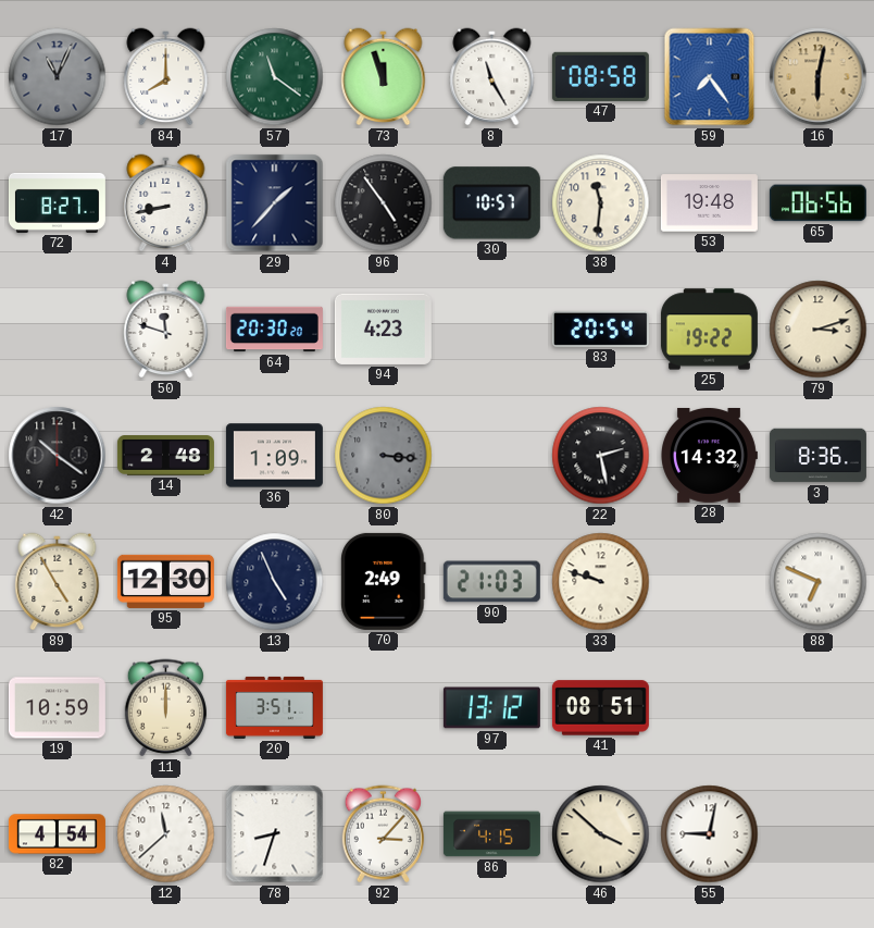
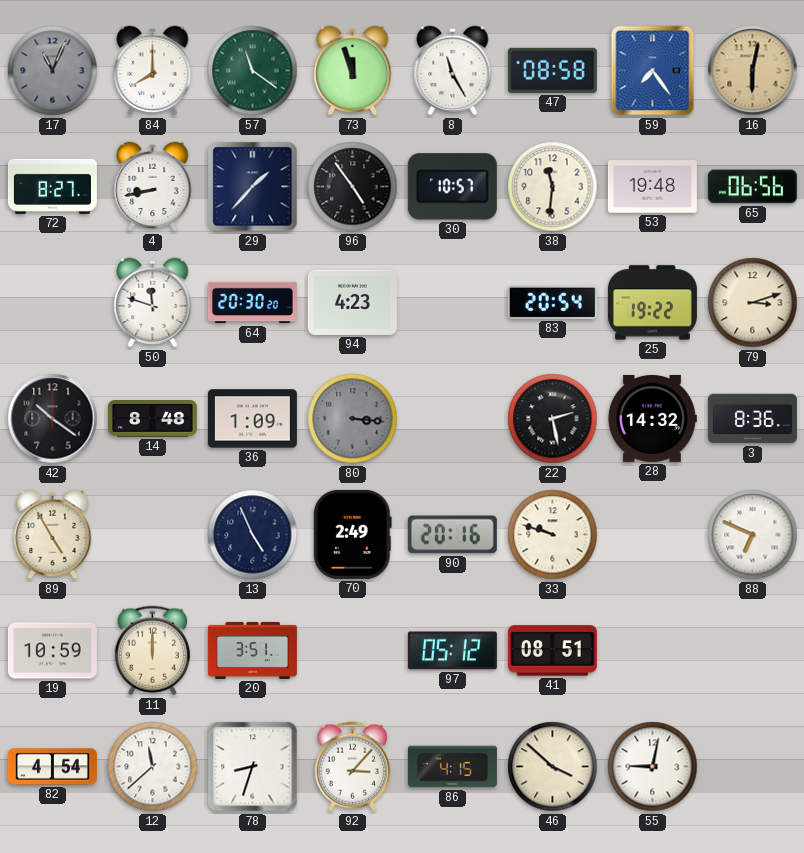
14: 2:48 -> 8:48 (152, 419)
95: 12:30 -> none (165, 581)
90: 21:03 -> 20:16 (452, 535)
97: 13:12 -> 05:12 (452, 651)
